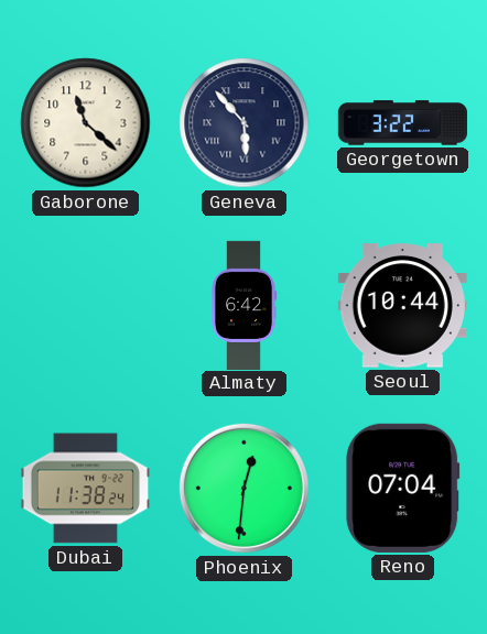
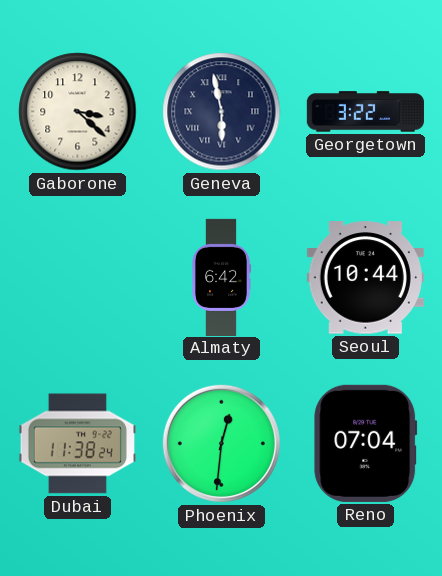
Gaborone: 11:22 -> 3:22 (78, 112)
Geneva: 5:53 -> 5:58 (222, 112)
